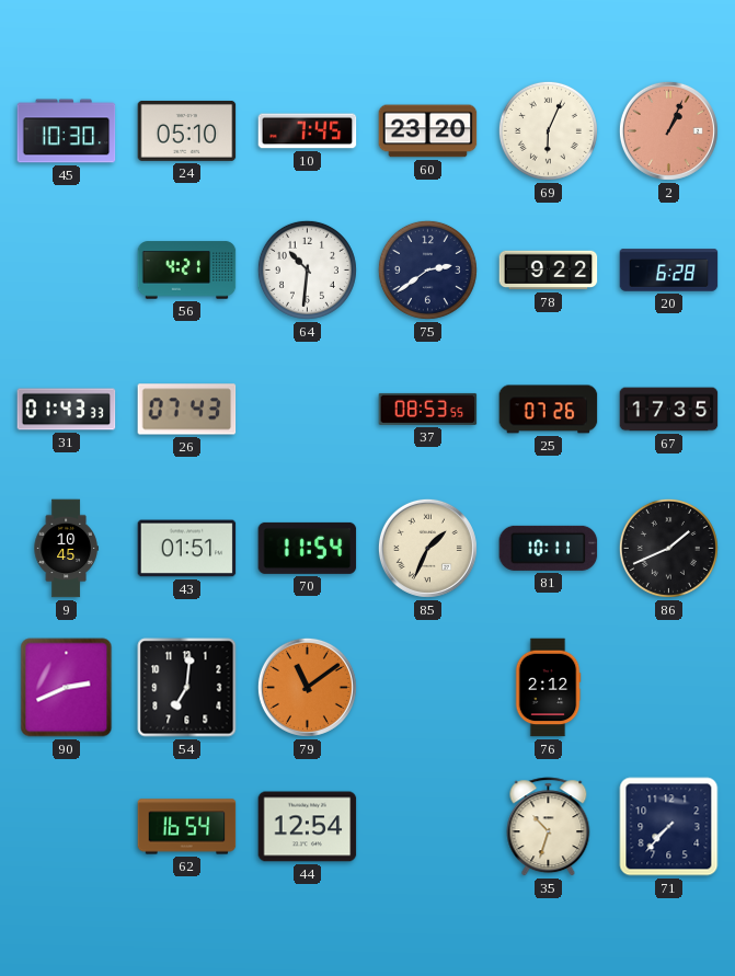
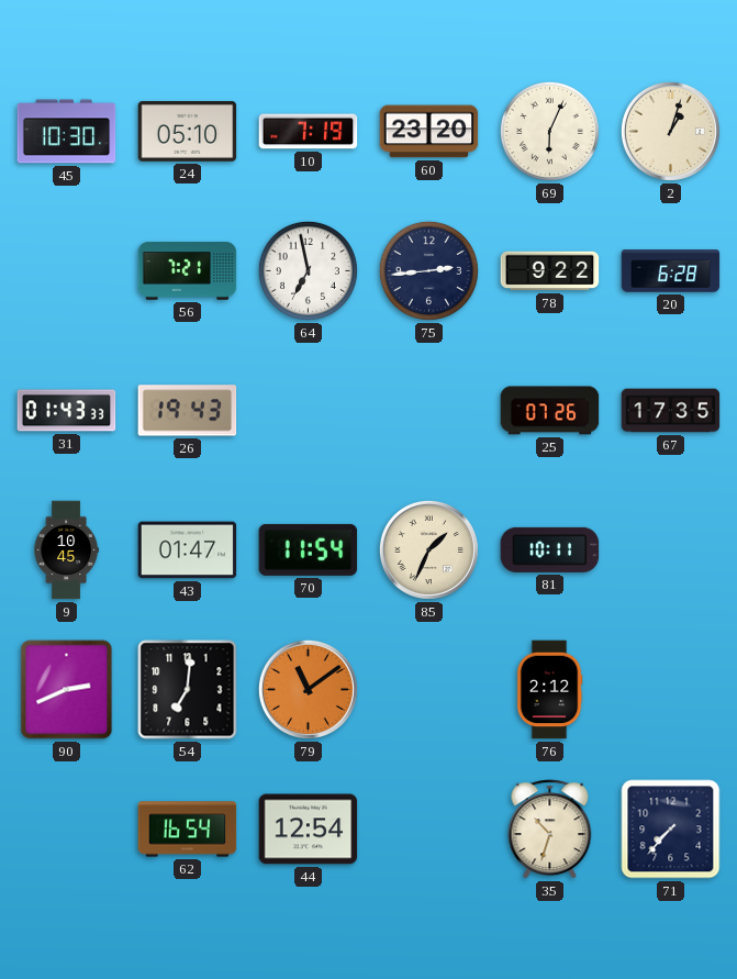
10: 7:45 -> 7:19 (309, 132)
2: 1:04 -> 1:03 (670, 131)
2 dial: salmon -> cream (670, 131)
56: 4:21 -> 7:21 (188, 271)
64: 10:31 -> 6:58 (308, 270)
75: 2:39 -> 2:44 (428, 270)
26: 07:43 -> 19:43 (188, 411)
37: 08:53 -> none (428, 409)
43: 01:51 -> 01:47 (188, 550)
86: 1:41 -> none (668, 548)
